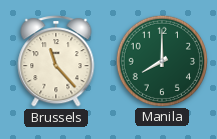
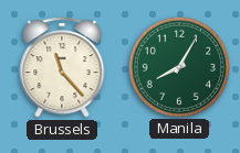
Manila: 8:00 -> 8:05 (178, 66)
